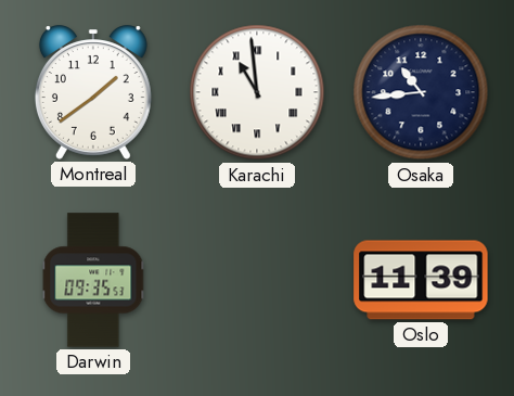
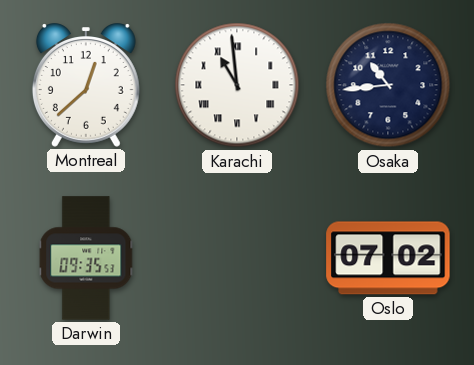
Montreal: 1:39 -> 12:38 (86, 85)
Oslo: 11:39 -> 07:02 (388, 258)
